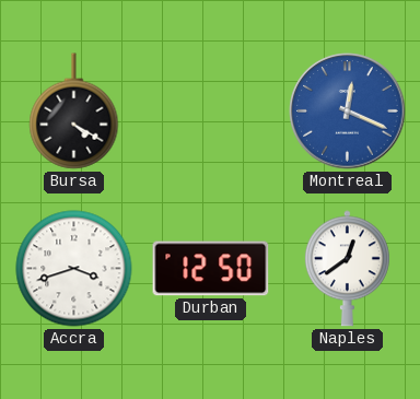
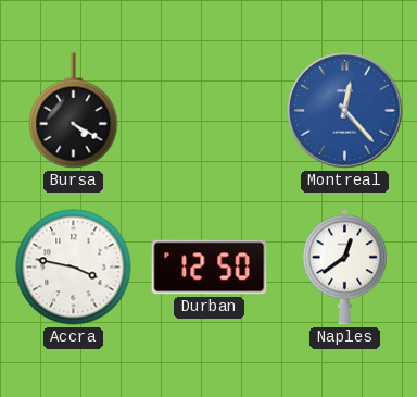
Montreal: 12:19 -> 12:23 (345, 111)
Accra: 3:42 -> 3:47 (74, 268)
